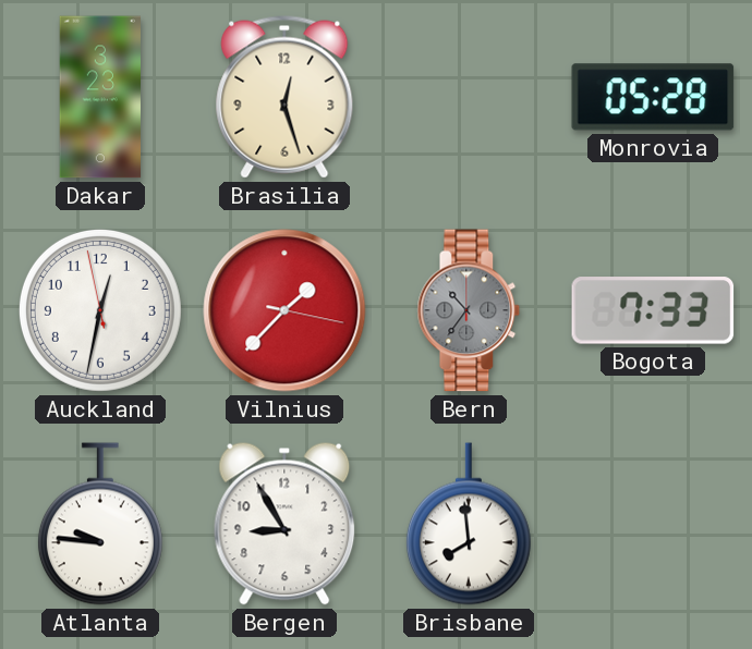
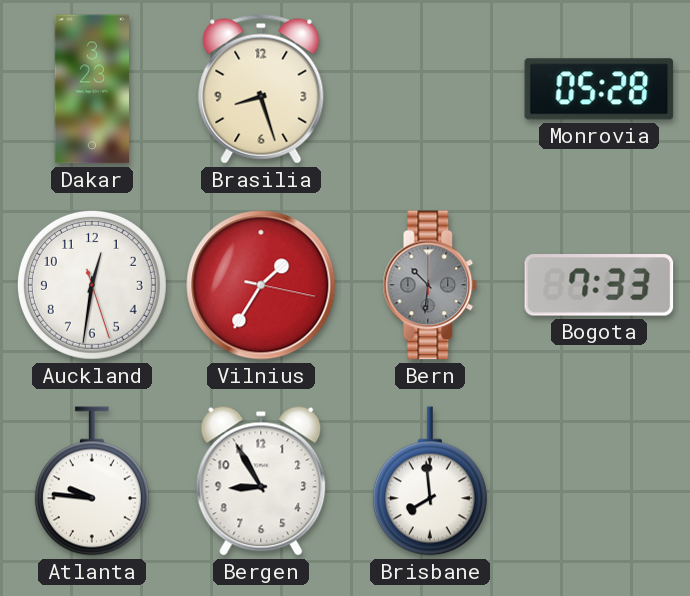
Brasilia: 12:27 -> 8:27 (261, 89)
Auckland: 12:31:58 -> 12:31:27 (92, 285)
Vilnius: 1:37 -> 1:35 (261, 285)
Bern: 10:36 -> 10:31 (430, 285)
